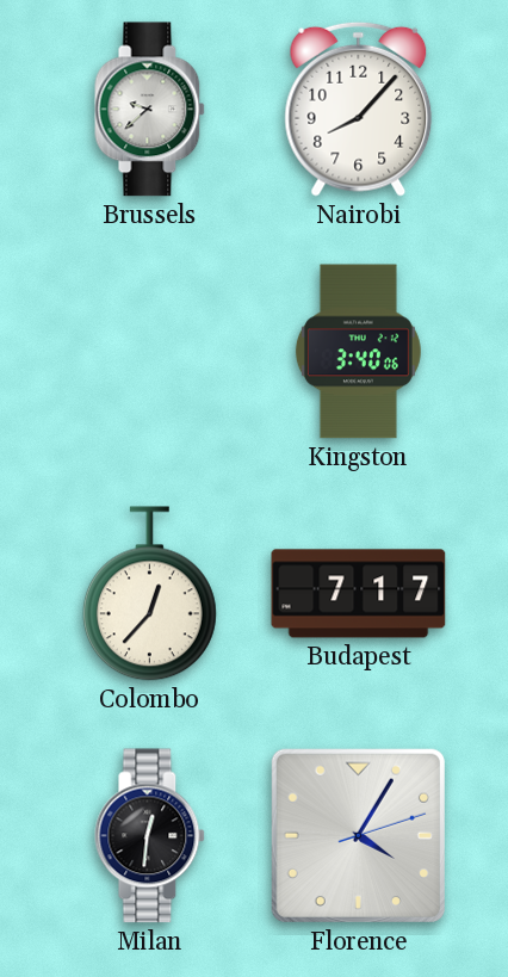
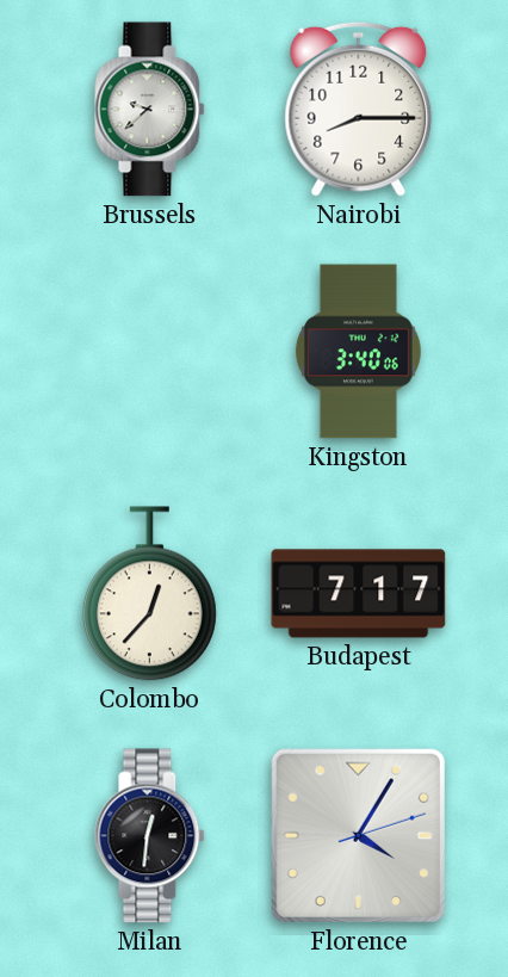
Nairobi: 8:07 -> 8:15 (359, 109)
